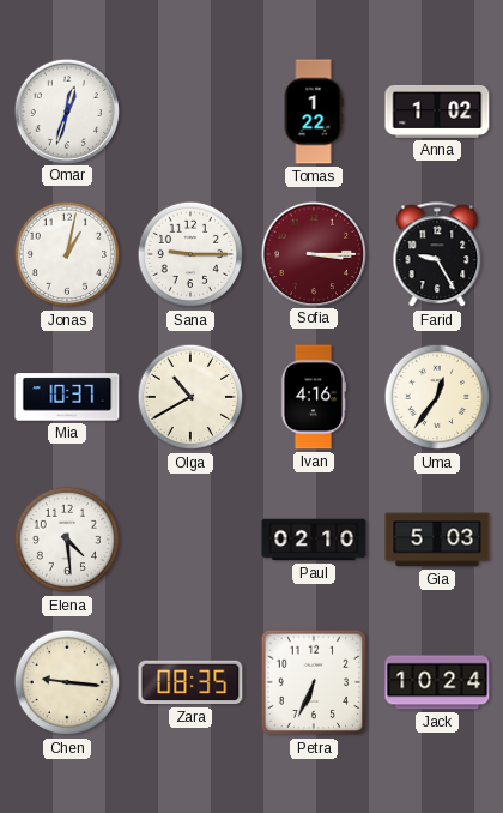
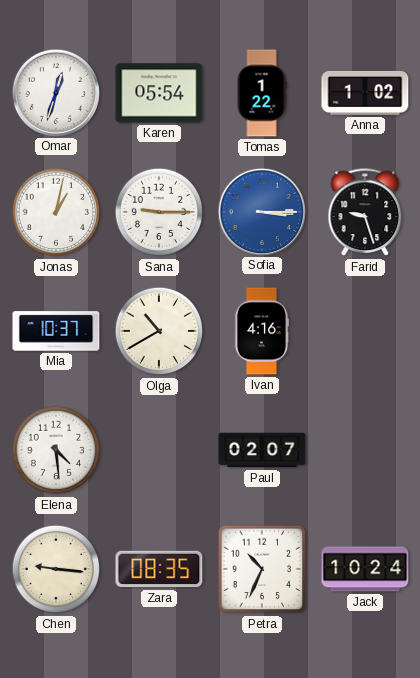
Karen: none -> 05:54 (159, 93)
Sofia dial: burgundy -> blue (261, 211)
Farid: 9:25 -> 9:27 (365, 213)
Uma: 12:36 -> none (437, 397)
Paul: 02:10 -> 02:07 (262, 450)
Gia: 5:03 -> none (437, 540)
Petra: 6:34 -> 10:34 (262, 569)
